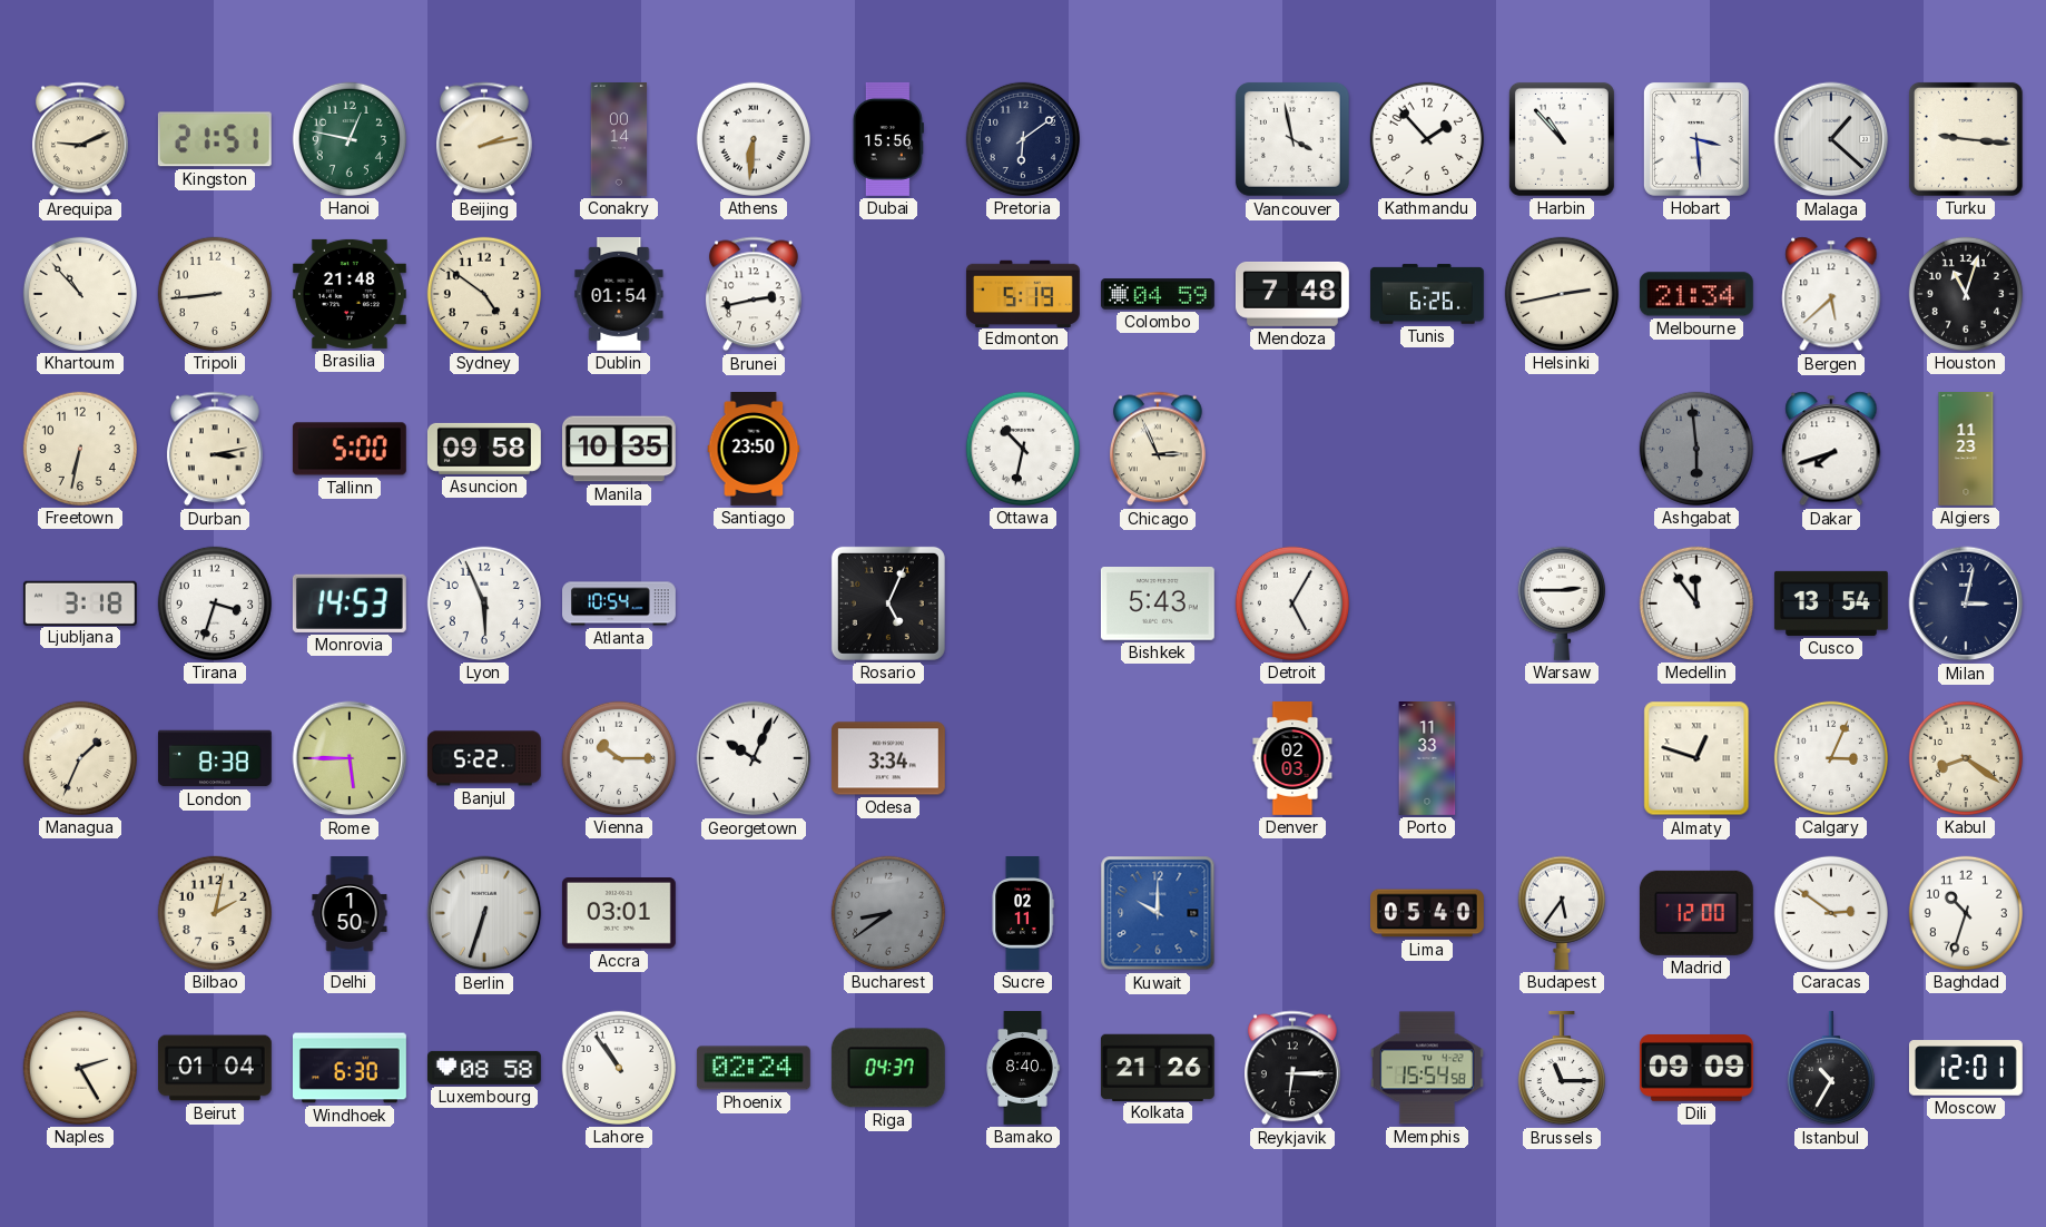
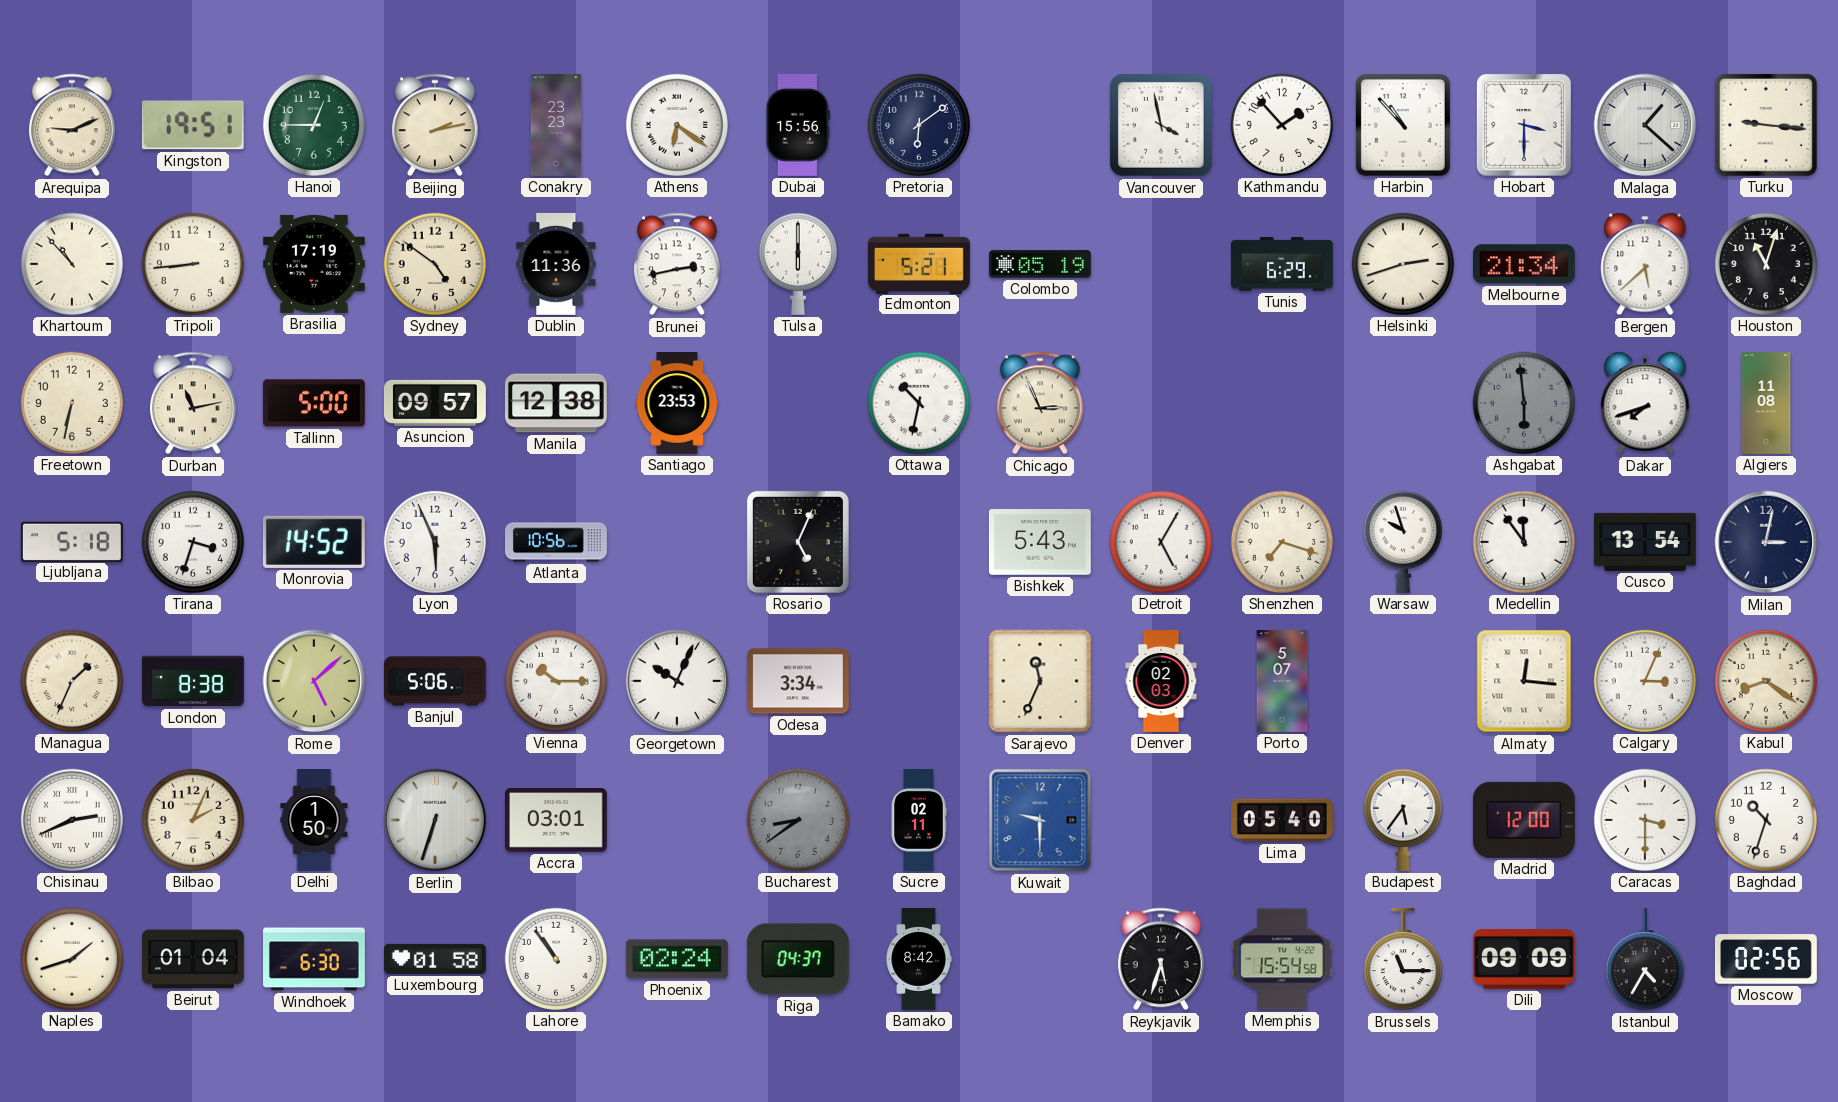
Kingston: 21:51 -> 19:51 (193, 125)
Hanoi: 12:47 -> 12:45 (314, 125)
Conakry: 00:14 -> 23:23 (556, 126)
Athens: 6:31 -> 6:21 (677, 125)
Hobart: 3:29 -> 3:30 (1524, 125)
Brasilia: 21:48 -> 17:19 (314, 264)
Dublin: 01:54 -> 11:36 (556, 264)
Tulsa: none -> 6:00 (798, 264)
Edmonton: 5:19 -> 5:21 (919, 263)
Colombo: 04:59 -> 05:19 (1040, 264)
Mendoza: 7:48 -> none (1292, 294)
Tunis: 6:26 -> 6:29 (1282, 264)
Helsinki: 2:43 -> 2:42 (1403, 264)
Durban: 3:13 -> 11:13 (193, 403)
Asuncion: 09:58 -> 09:57 (435, 403)
Manila: 10:35 -> 12:38 (556, 403)
Santiago: 23:50 -> 23:53 (677, 404)
Algiers: 11:23 -> 11:08 (1766, 404)
Ljubljana: 3:18 -> 5:18 (72, 541)
Monrovia: 14:53 -> 14:52 (314, 542)
Atlanta: 10:54 -> 10:56 (557, 542)
Shenzhen: none -> 7:18 (1282, 542)
Warsaw: 2:45 -> 9:57 (1403, 542)
Rome: 5:45 -> 5:08 (314, 681)
Banjul: 5:22 -> 5:06 (435, 681)
Sarajevo: none -> 11:34 (1040, 681)
Porto: 11:33 -> 5:07 (1282, 682)
Almaty: 12:48 -> 12:16 (1524, 681)
Chisinau: none -> 2:41 (72, 820)
Bilbao: 2:02 -> 2:04 (193, 820)
Kuwait: 10:00 -> 9:30 (1040, 820)
Caracas: 2:51 -> 3:30 (1645, 820)
Naples: 2:25 -> 1:42 (72, 959)
Luxembourg: 08:58 -> 01:58 (435, 959)
Bamako: 8:40 -> 8:42 (919, 960)
Kolkata: 21:26 -> none (1158, 1067)
Reykjavik: 6:15 -> 5:33 (1161, 959)
Istanbul: 10:35 -> 4:35 (1645, 959)
Moscow: 12:01 -> 02:56 (1766, 959)
